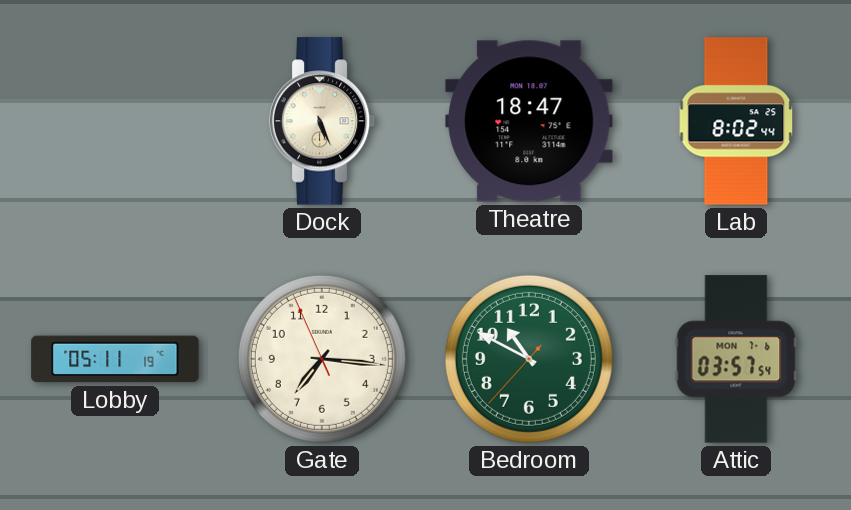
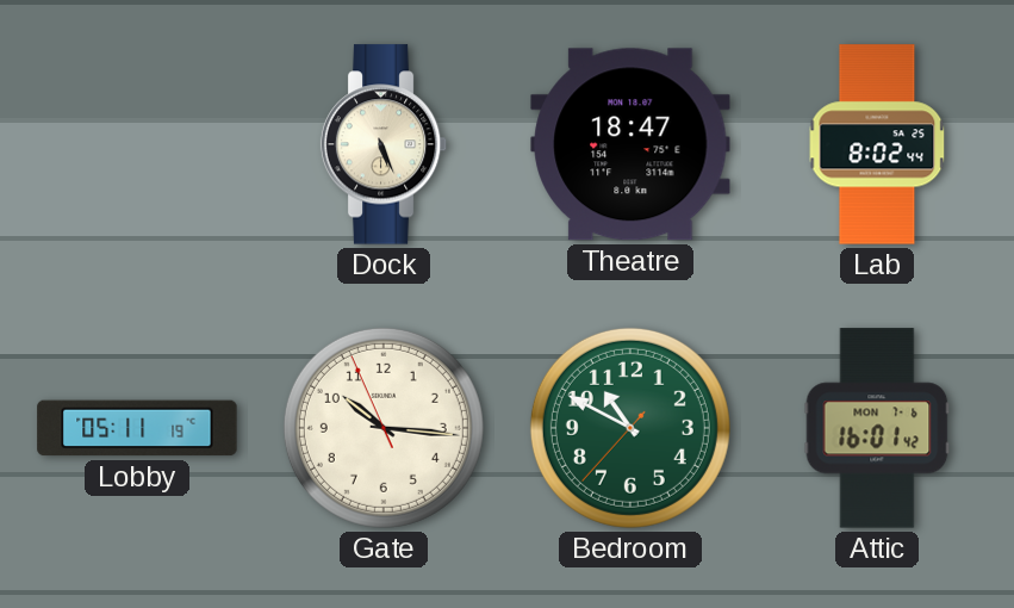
Gate: 7:15 -> 10:15 (384, 428)
Attic: 03:57 -> 16:01 (877, 428)
